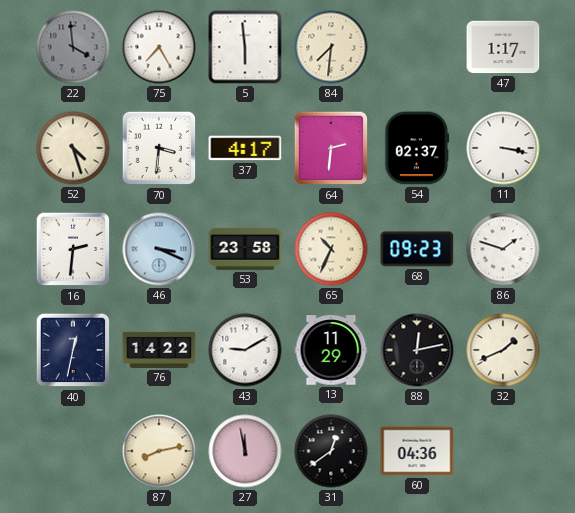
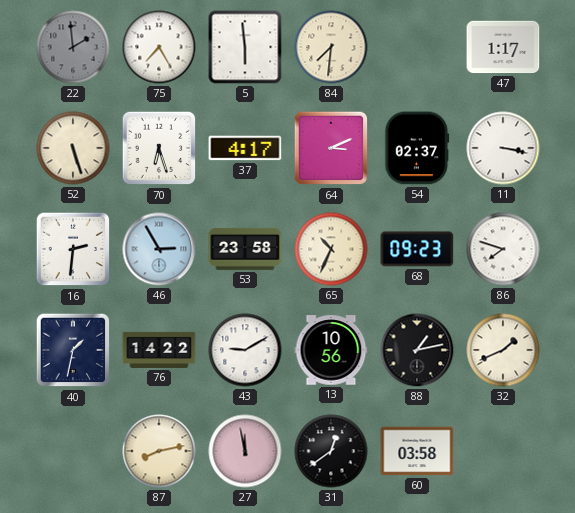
22: 3:59 -> 1:59 (73, 47)
52: 4:27 -> 5:27 (73, 148)
70: 3:31 -> 6:27 (159, 148)
64: 2:31 -> 3:11 (331, 148)
46: 3:19 -> 2:55 (159, 249)
86: 1:48 -> 7:48 (503, 249)
40: 12:32 -> 1:32 (73, 350)
13: 11:29 -> 10:56 (331, 350)
88: 12:13 -> 1:13 (417, 350)
60: 04:36 -> 03:58 (417, 451)
